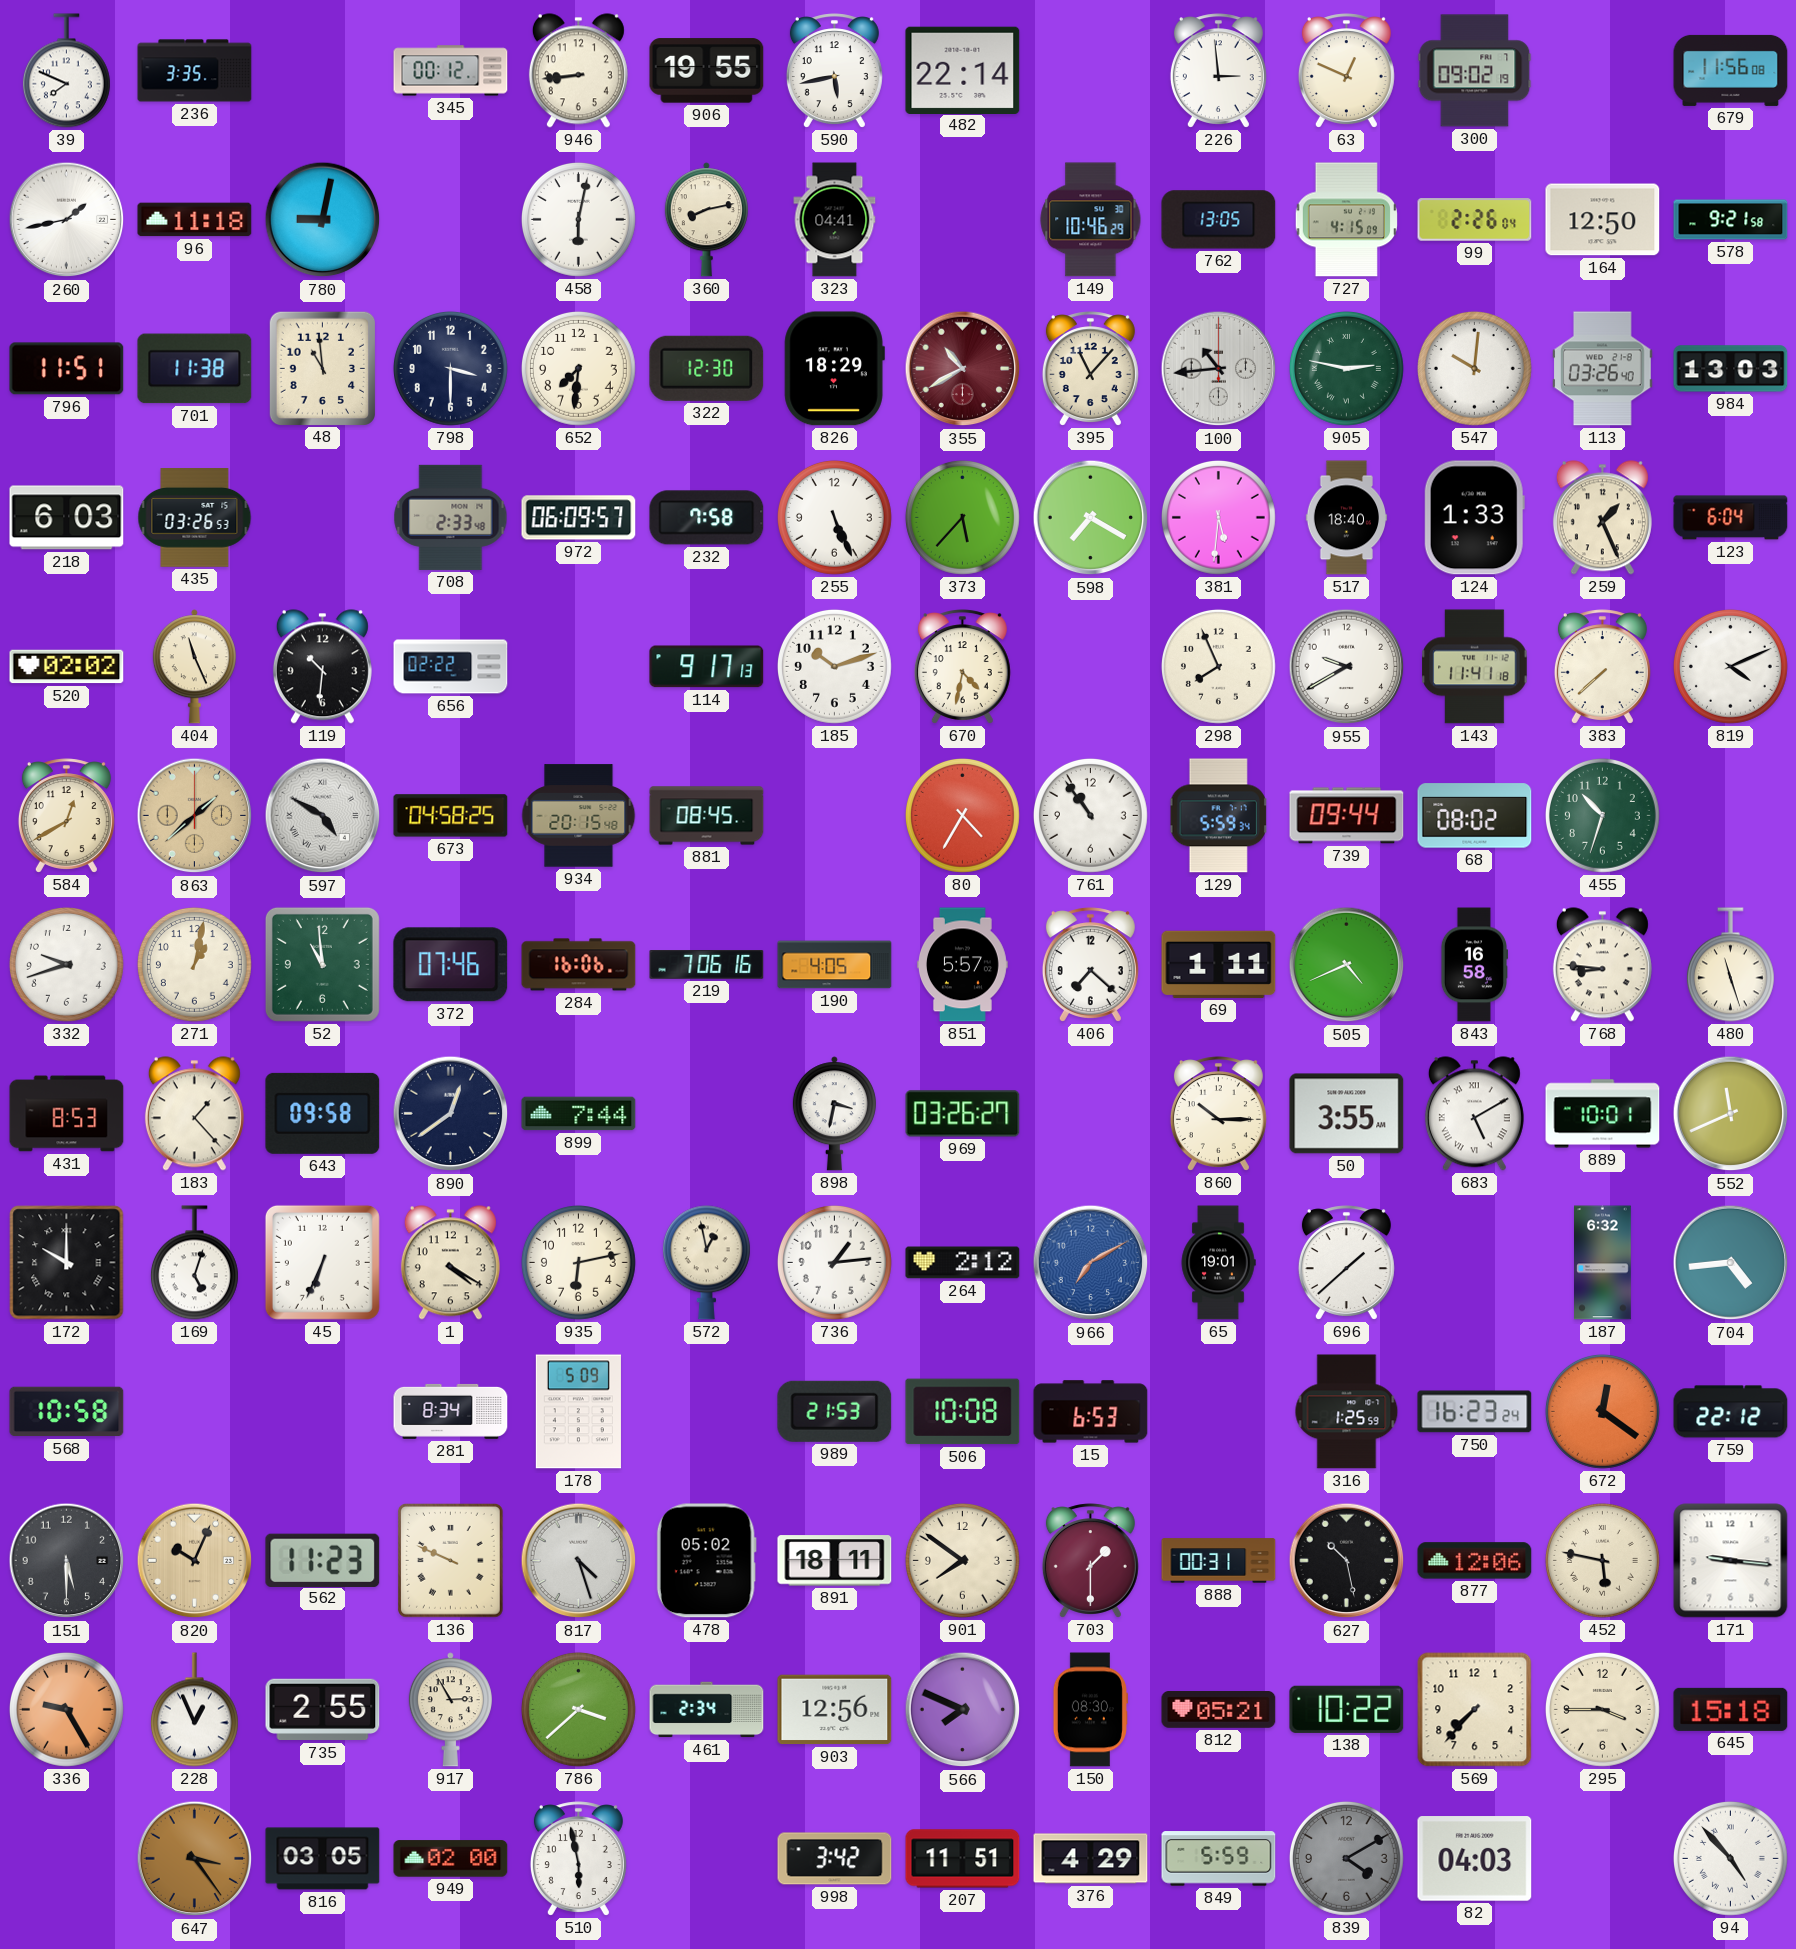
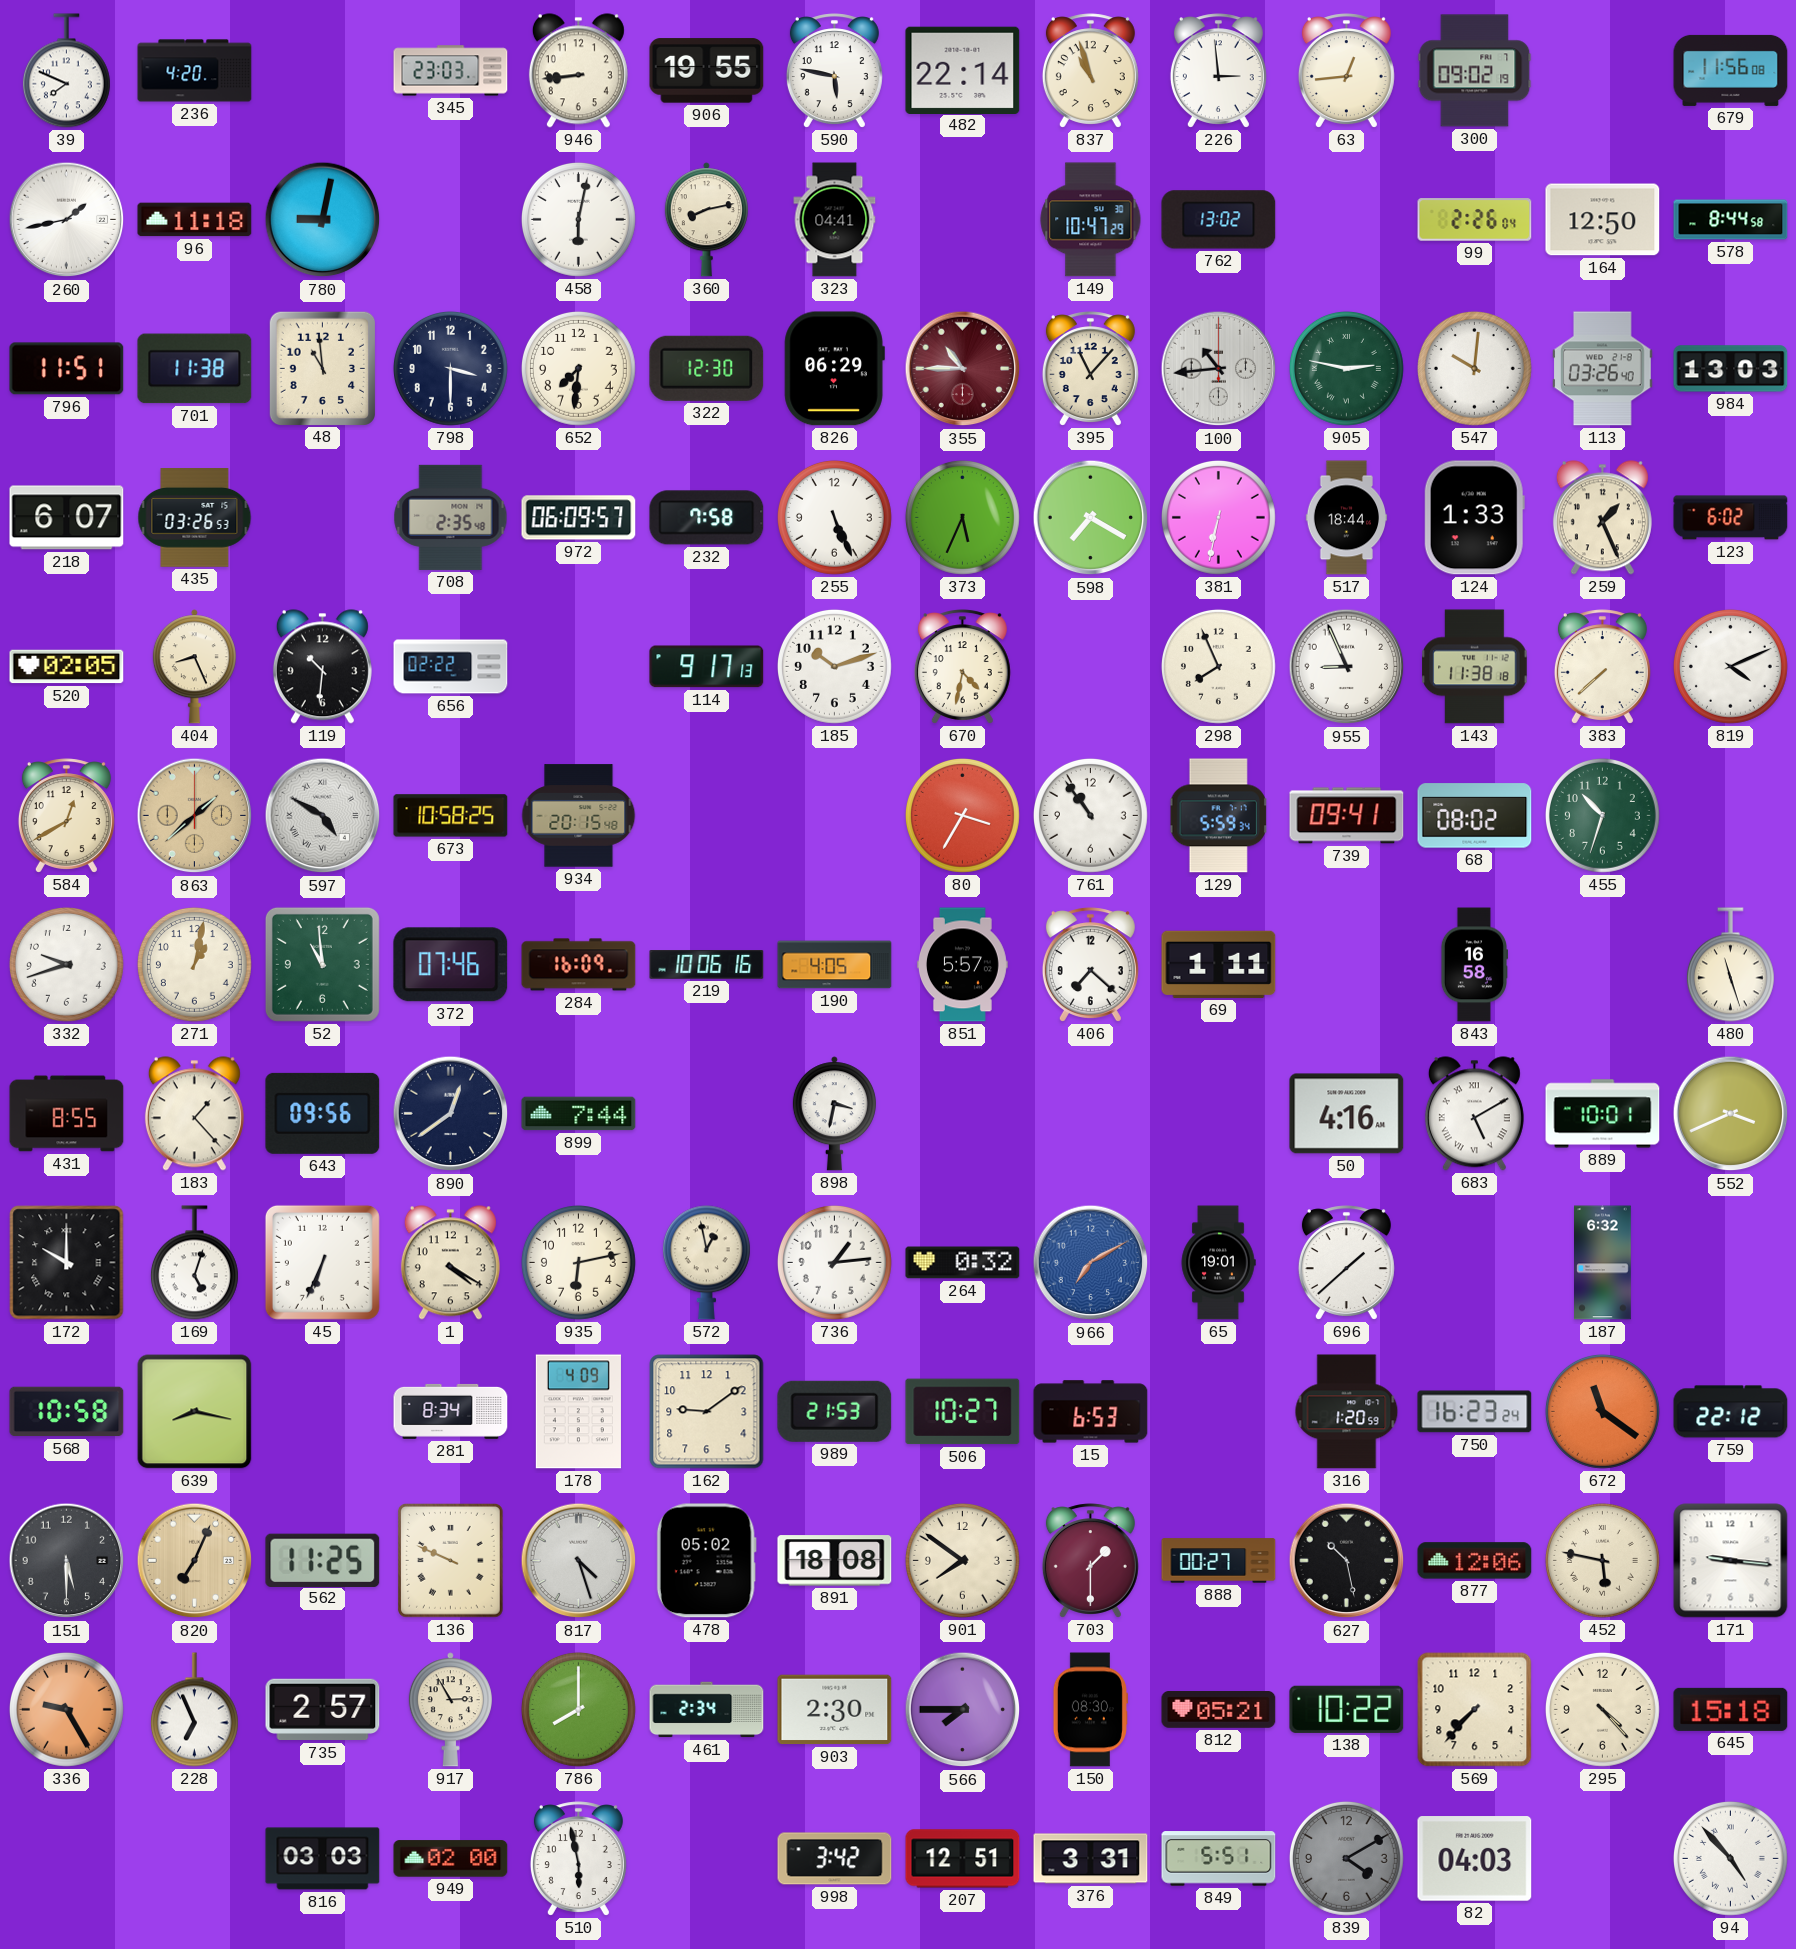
236: 3:35 -> 4:20 (195, 71)
345: 00:12 -> 23:03 (451, 71)
590: 5:43 -> 5:47 (834, 71)
837: none -> 10:57 (1090, 71)
63: 12:49 -> 12:44 (1346, 71)
149: 10:46 -> 10:47 (1091, 220)
762: 13:05 -> 13:02 (1219, 220)
727: 4:15 -> none (1346, 220)
578: 9:21 -> 8:44 (1731, 220)
826: 18:29 -> 06:29 (834, 369)
355: 10:40 -> 10:45 (963, 369)
218: 6:03 -> 6:07 (67, 518)
708: 2:33 -> 2:35 (451, 517)
373: 5:37 -> 5:34 (962, 517)
381: 5:31 -> 6:32 (1218, 517)
517: 18:40 -> 18:44 (1347, 518)
123: 6:04 -> 6:02 (1731, 518)
520: 02:02 -> 02:05 (67, 667)
404: 11:26 -> 8:26 (194, 667)
955: 9:40 -> 8:56 (1347, 667)
143: 11:41 -> 11:38 (1475, 667)
673: 04:58 -> 10:58 (451, 816)
881: 08:45 -> none (707, 816)
80: 4:35 -> 3:35 (962, 815)
739: 09:44 -> 09:41 (1347, 816)
284: 16:06 -> 16:09 (579, 965)
219: 7:06 -> 10:06 (707, 965)
505: 4:41 -> none (1347, 965)
768: 8:46 -> none (1602, 965)
431: 8:53 -> 8:55 (67, 1114)
643: 09:58 -> 09:56 (323, 1113)
969: 03:26 -> none (963, 1114)
860: 10:15 -> none (1218, 1114)
50: 3:55 -> 4:16 (1347, 1114)
552: 11:41 -> 3:41 (1731, 1114)
264: 2:12 -> 0:32 (963, 1263)
704: 4:44 -> none (1731, 1263)
639: none -> 8:17 (195, 1412)
178: 5:09 -> 4:09 (578, 1412)
162: none -> 9:09 (707, 1412)
506: 10:08 -> 10:27 (963, 1412)
316: 1:25 -> 1:20 (1347, 1412)
672: 12:21 -> 11:21 (1602, 1411)
820: 10:04 -> 7:04 (195, 1561)
562: 11:23 -> 11:25 (323, 1560)
891: 18:11 -> 18:08 (835, 1561)
888: 00:31 -> 00:27 (1219, 1561)
228: 12:56 -> 6:56 (194, 1710)
735: 2:55 -> 2:57 (323, 1710)
786: 3:38 -> 8:00 (578, 1709)
903: 12:56 -> 2:30 (835, 1710)
566: 7:49 -> 7:45 (963, 1710)
295: 3:45 -> 4:23 (1602, 1709)
647: 3:24 -> none (195, 1859)
816: 03:05 -> 03:03 (323, 1859)
207: 11:51 -> 12:51 (963, 1859)
376: 4:29 -> 3:31 (1091, 1859)
849: 5:59 -> 5:51 (1219, 1859)
